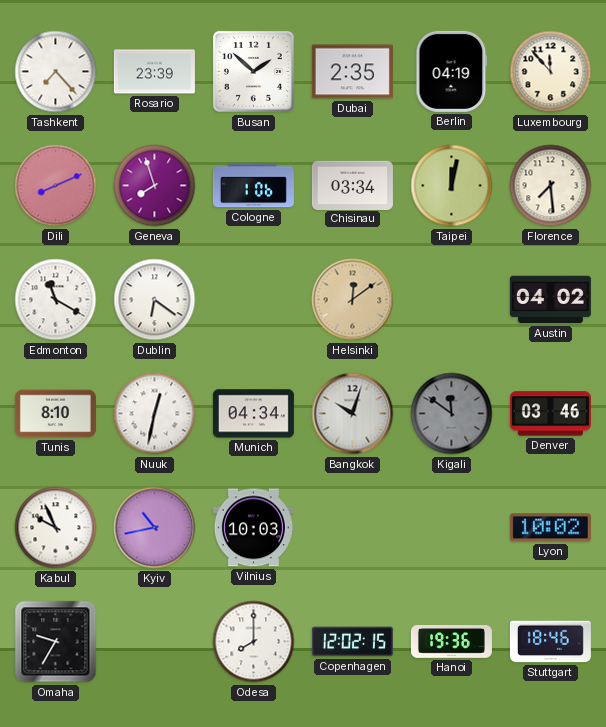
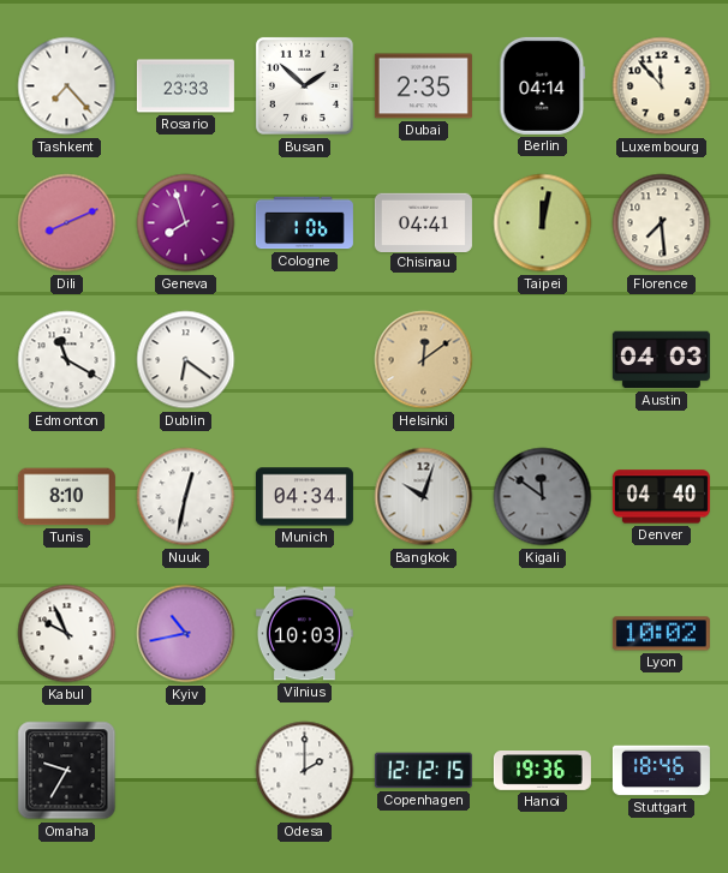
Rosario: 23:39 -> 23:33 (185, 86)
Berlin: 04:19 -> 04:14 (543, 85)
Chisinau: 03:34 -> 04:41 (423, 222)
Austin: 04:02 -> 04:03 (661, 360)
Denver: 03:46 -> 04:40 (661, 497)
Odesa: 8:00 -> 2:00 (305, 771)
Copenhagen: 12:02 -> 12:12 (423, 771)
